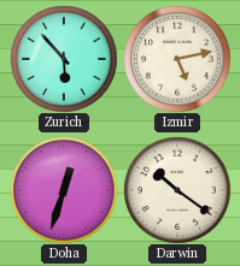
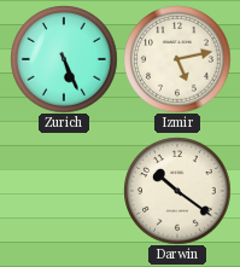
Zurich: 5:53 -> 5:26 (64, 59)
Doha: 12:33 -> none (64, 190)
